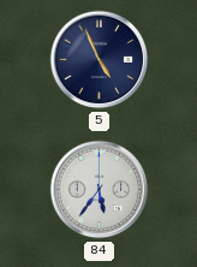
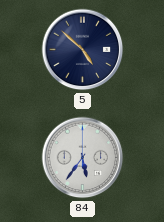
5: 4:56 -> 4:52 (83, 50)
